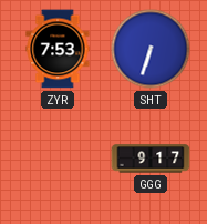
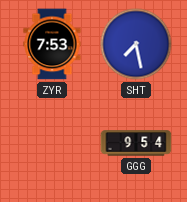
SHT: 6:33 -> 7:28 (136, 44)
GGG: 9:17 -> 9:54 (136, 143)
